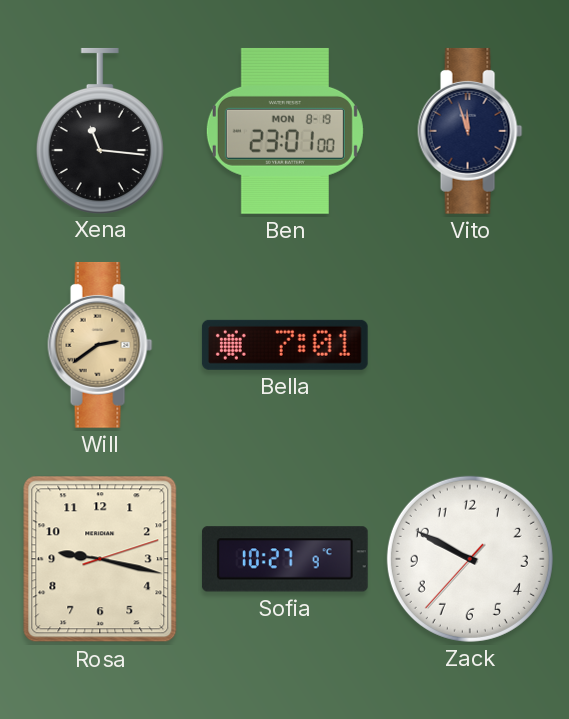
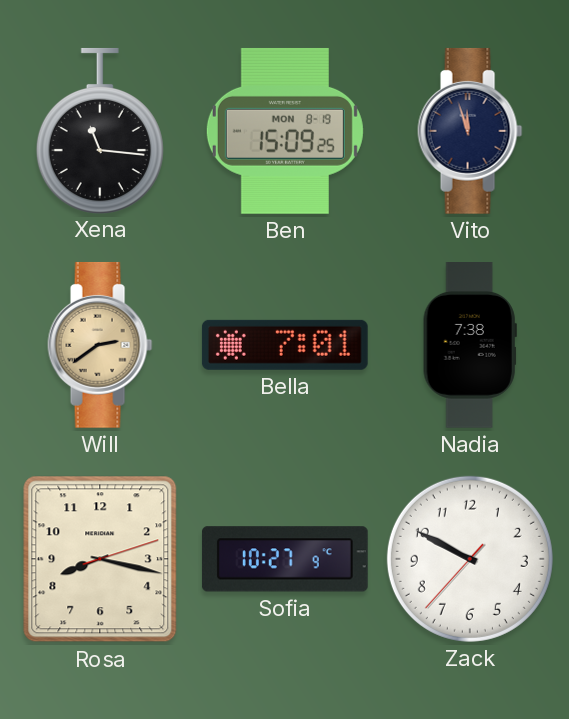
Ben: 23:01 -> 15:09 (285, 131)
Nadia: none -> 7:38 (470, 346)
Rosa: 9:17 -> 8:17 (100, 559)
